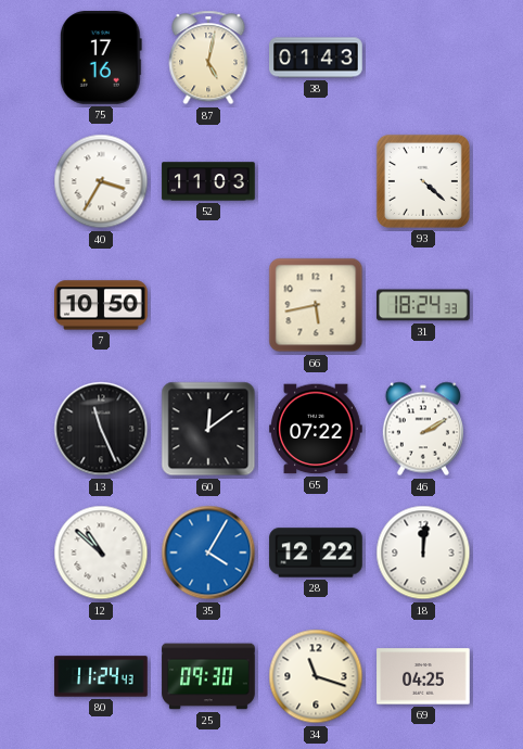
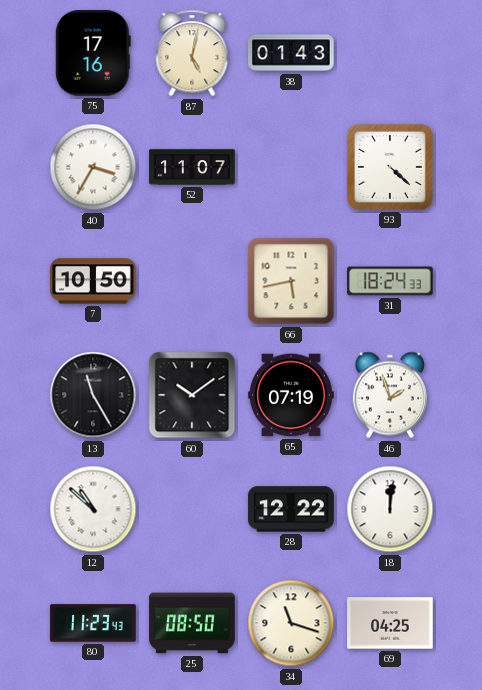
52: 11:03 -> 11:07 (192, 167)
13: 11:26 -> 11:25 (93, 395)
60: 12:09 -> 10:09 (192, 395)
65: 07:22 -> 07:19 (291, 395)
46: 2:10 -> 1:57 (390, 395)
35: 4:05 -> none (208, 553)
80: 11:24 -> 11:23 (93, 623)
25: 09:30 -> 08:50 (192, 623)
